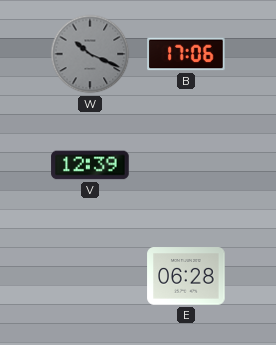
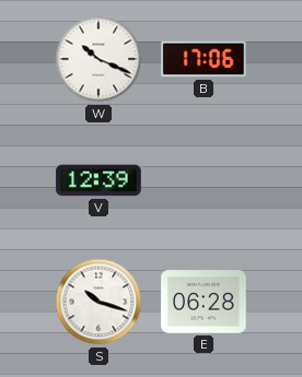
W dial: grey -> white (98, 59)
S: none -> 10:18 (98, 302)
